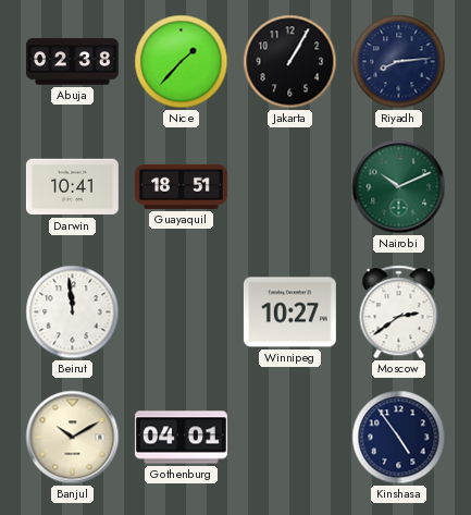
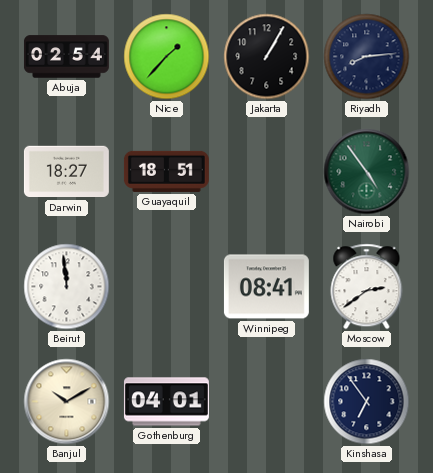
Abuja: 02:38 -> 02:54 (66, 57)
Darwin: 10:41 -> 18:27 (66, 172)
Nairobi: 10:11 -> 4:54 (367, 172)
Winnipeg: 10:27 -> 08:41 (266, 287)
Kinshasa: 4:54 -> 6:54 (367, 402)
